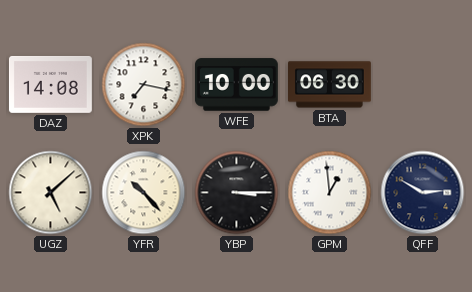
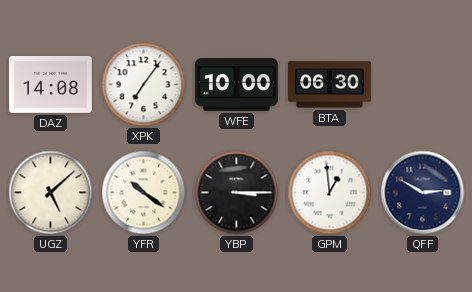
XPK: 7:17 -> 7:06 (144, 85)
YFR: 10:23 -> 10:21 (144, 193)
